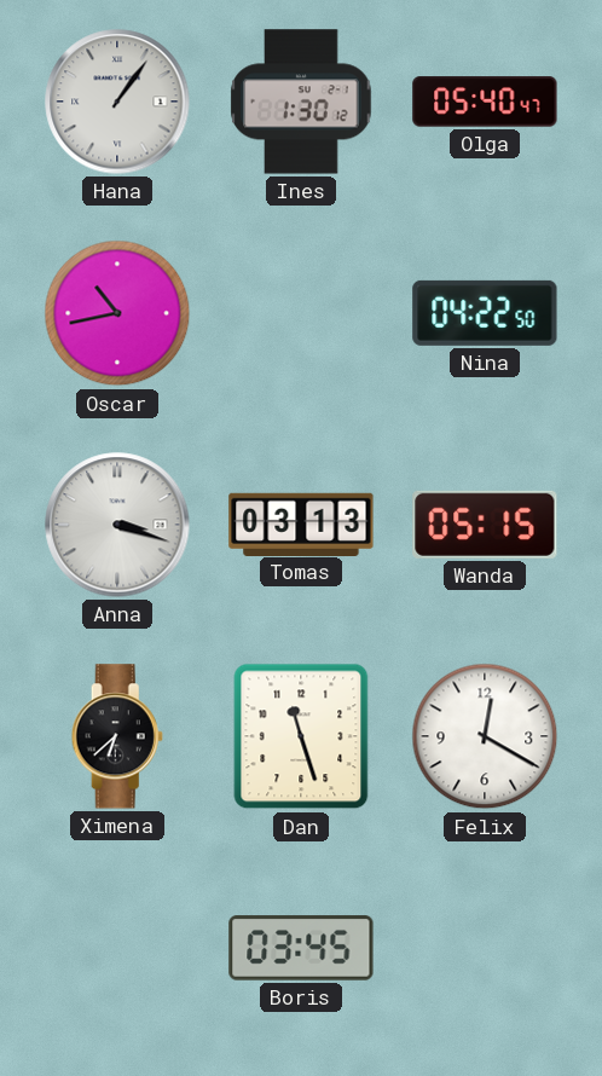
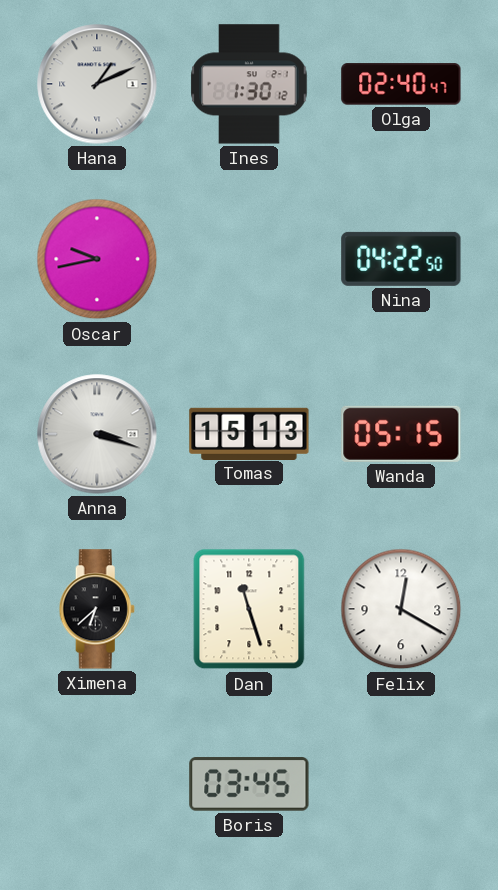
Hana: 1:06 -> 1:11 (97, 84)
Olga: 05:40 -> 02:40 (401, 84)
Oscar: 10:43 -> 9:43 (97, 259)
Tomas: 03:13 -> 15:13 (249, 433)
